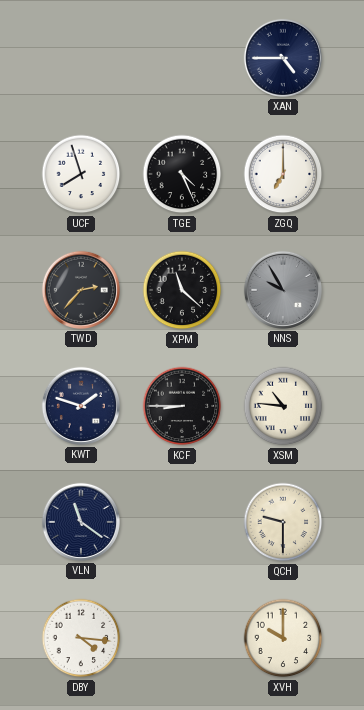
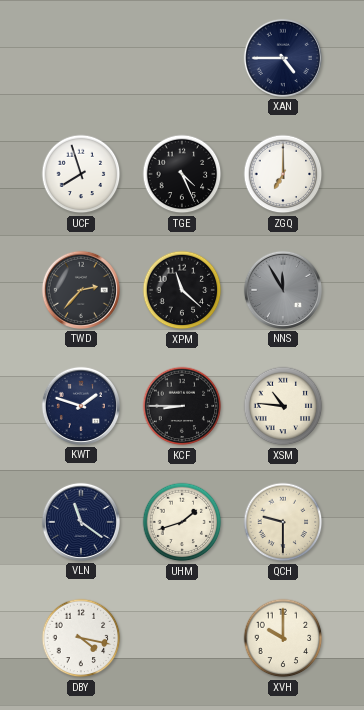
NNS: 9:55 -> 11:55 (283, 290)
UHM: none -> 1:42 (182, 522)
DBY: 4:16 -> 4:17 (81, 638)
